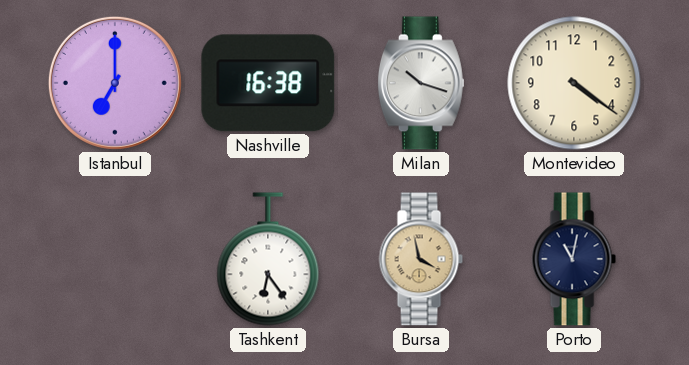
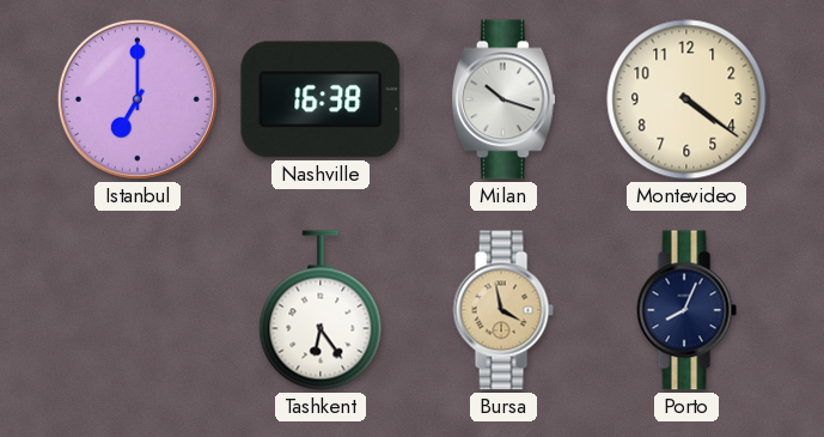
Porto: 11:02 -> 8:04 (686, 310)
